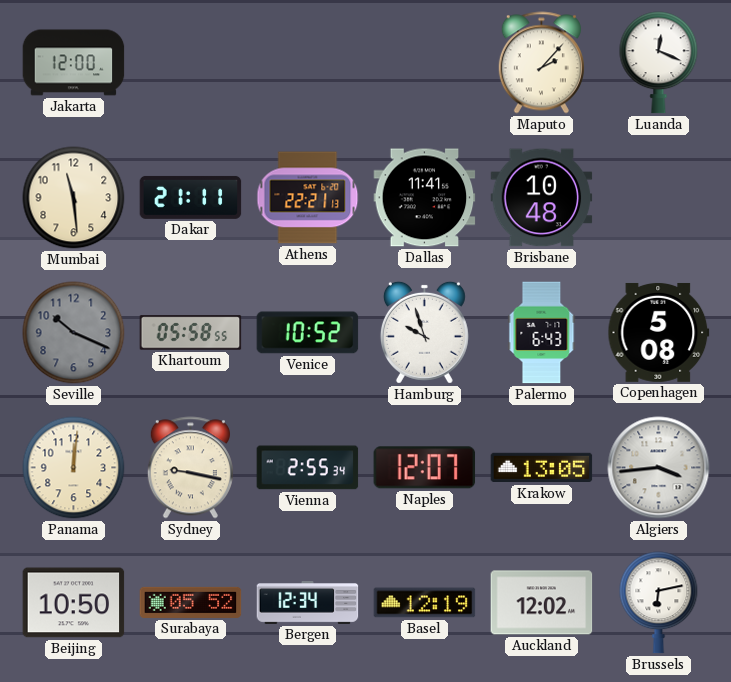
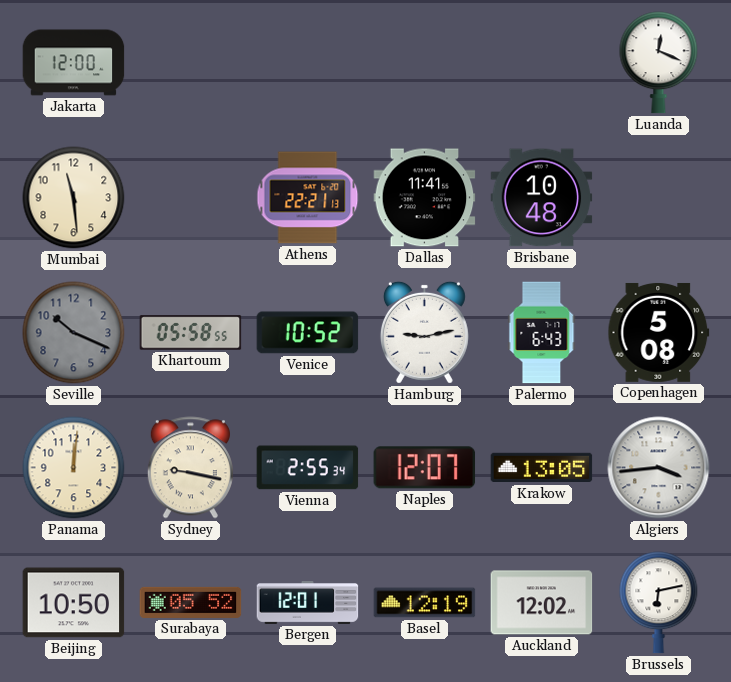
Maputo: 2:07 -> none (541, 63)
Dakar: 21:11 -> none (191, 197)
Hamburg: 9:57 -> 9:13 (424, 332)
Bergen: 12:34 -> 12:01 (308, 603)
